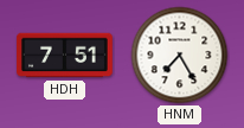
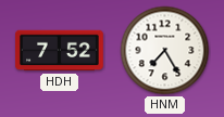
HDH: 7:51 -> 7:52 (60, 51)
